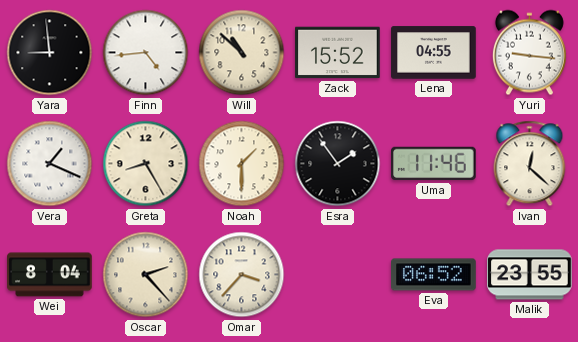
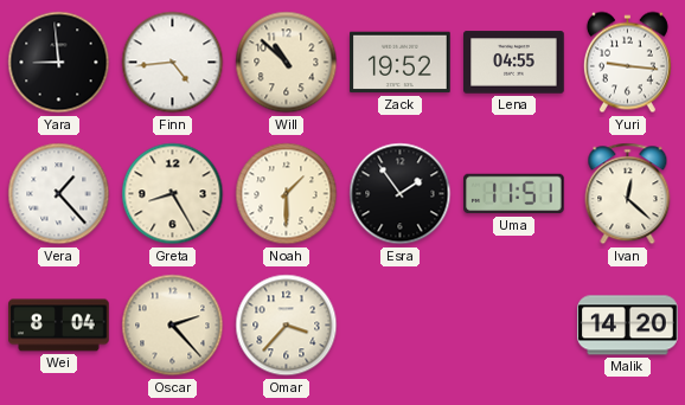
Zack: 15:52 -> 19:52 (401, 63)
Vera: 1:19 -> 1:23 (59, 194)
Uma: 11:46 -> 11:51 (514, 194)
Eva: 06:52 -> none (434, 275)
Malik: 23:55 -> 14:20 (628, 326)
